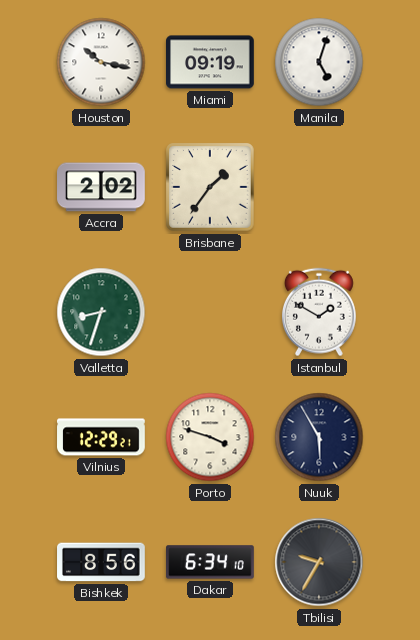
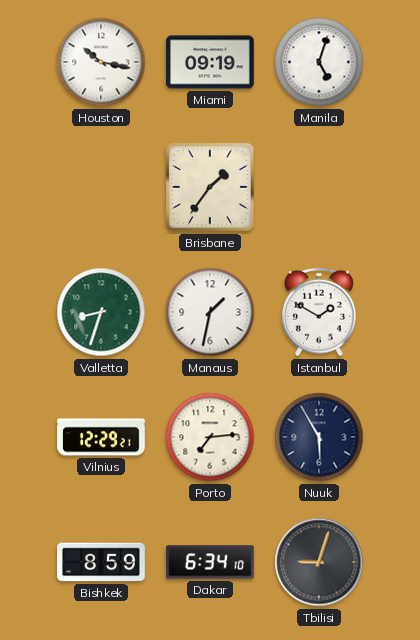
Accra: 2:02 -> none (101, 187)
Manaus: none -> 1:32 (210, 312)
Porto: 3:48 -> 7:14 (210, 437)
Bishkek: 8:56 -> 8:59 (101, 562)
Tbilisi: 9:35 -> 9:03 (319, 562)
